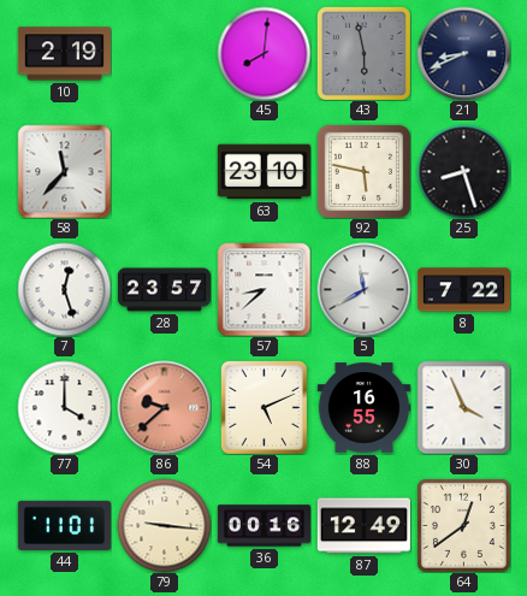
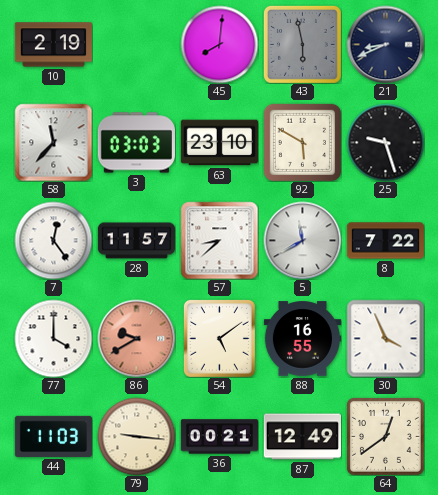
3: none -> 03:03 (136, 143)
92: 5:47 -> 5:50 (302, 142)
25: 8:27 -> 9:27 (385, 142)
7: 12:27 -> 12:24 (53, 240)
28: 23:57 -> 11:57 (136, 241)
86: 9:38 -> 9:40 (136, 338)
54: 5:11 -> 5:09 (219, 338)
44: 11:01 -> 11:03 (53, 436)
36: 00:16 -> 00:21 (219, 437)
